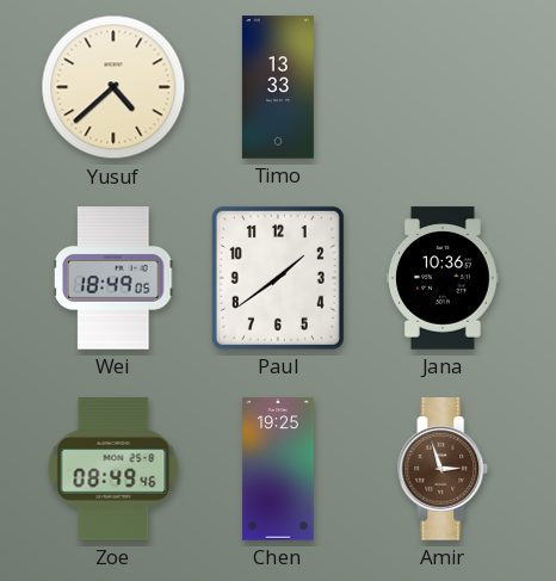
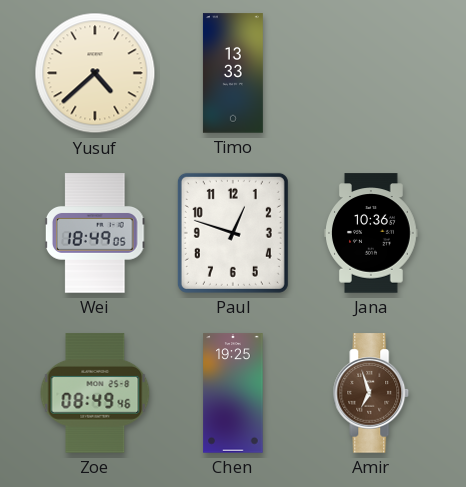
Paul: 1:39 -> 12:48 (233, 233)
Amir: 2:57 -> 6:57 (371, 393)
